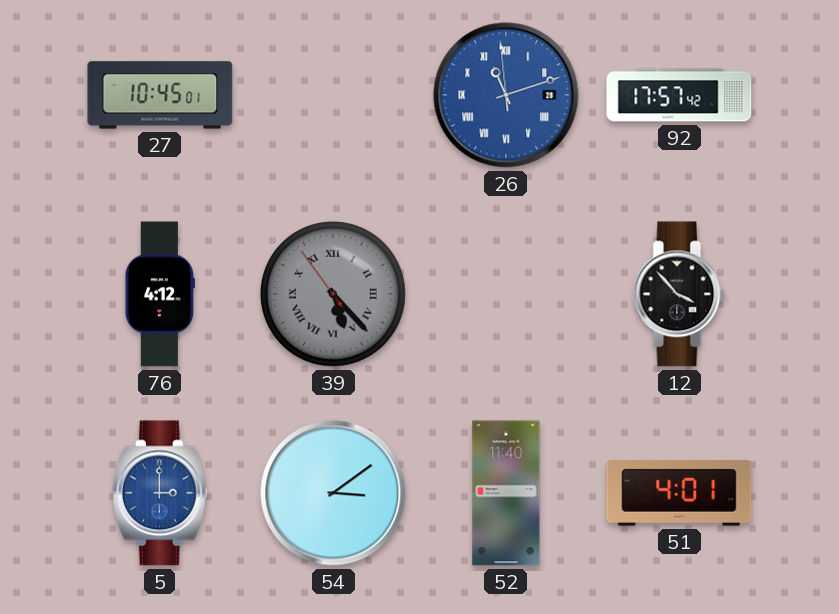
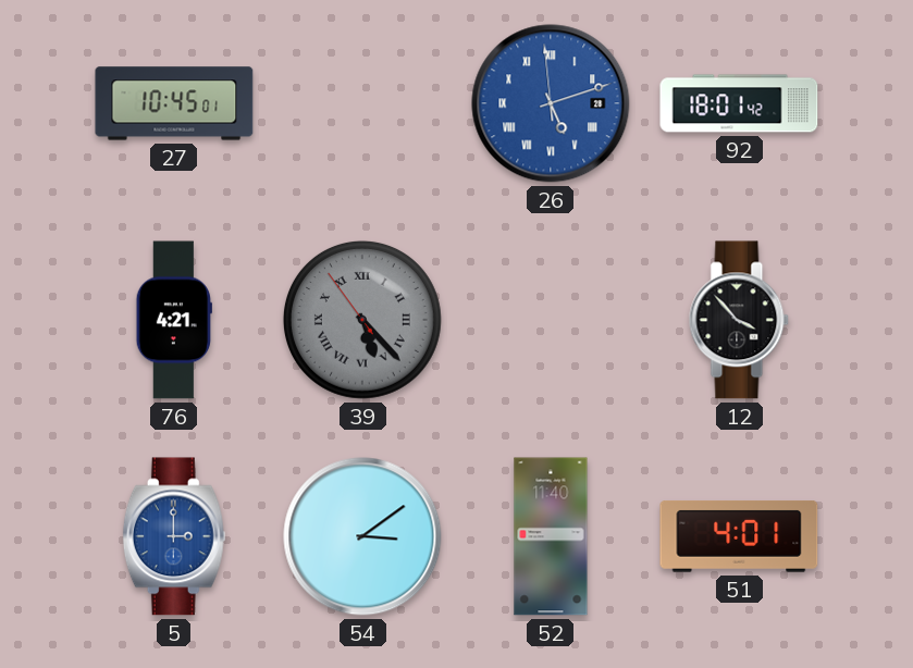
26: 11:11 -> 5:11 (551, 103)
92: 17:57 -> 18:01 (739, 103)
76: 4:12 -> 4:21 (174, 320)
